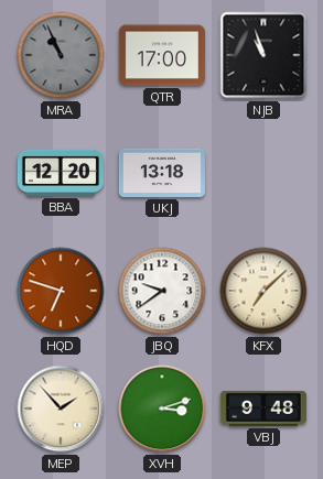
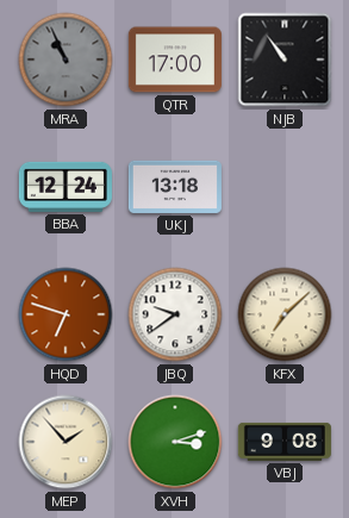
NJB: 10:57 -> 10:54 (285, 60)
BBA: 12:20 -> 12:24 (66, 187)
VBJ: 9:48 -> 9:08 (285, 442)
